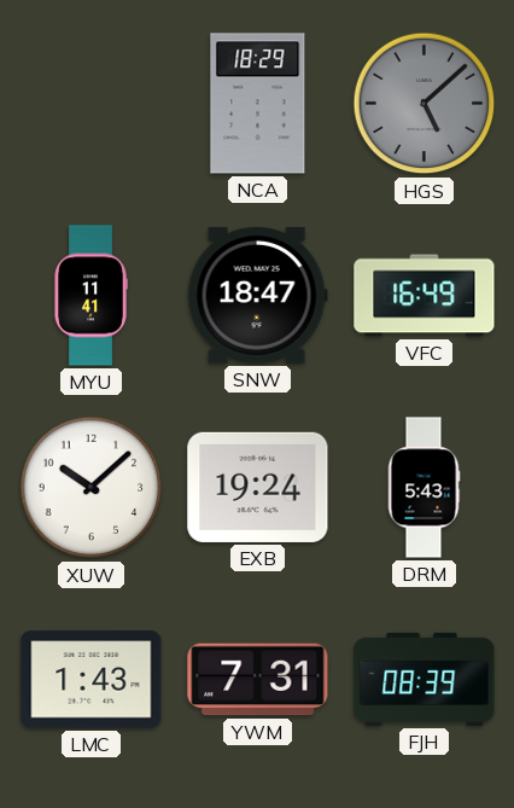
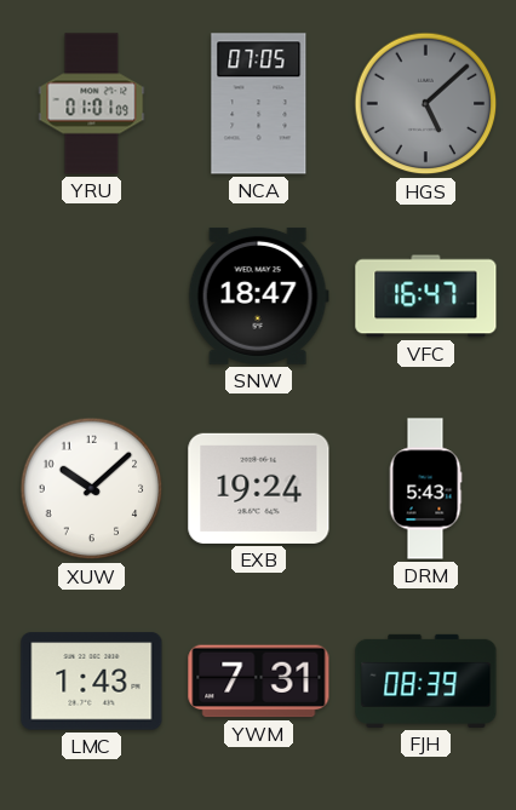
YRU: none -> 01:01 (92, 104)
NCA: 18:29 -> 07:05 (259, 104)
MYU: 11:41 -> none (90, 296)
VFC: 16:49 -> 16:47 (426, 297)
